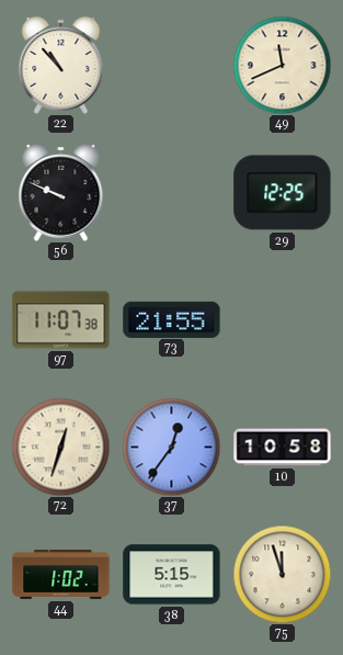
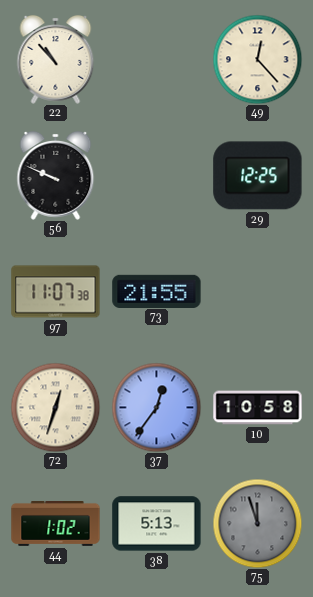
49: 11:41 -> 12:23 (257, 59)
38: 5:15 -> 5:13 (157, 524)
75 dial: cream -> grey (257, 523)
